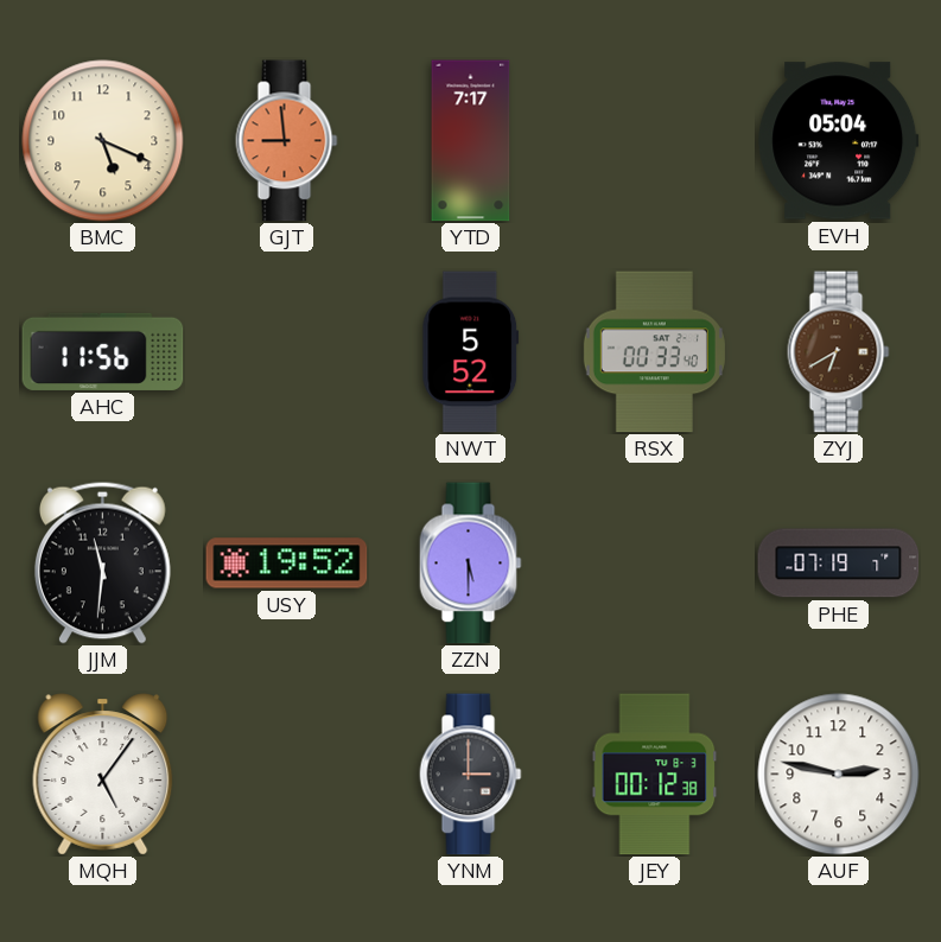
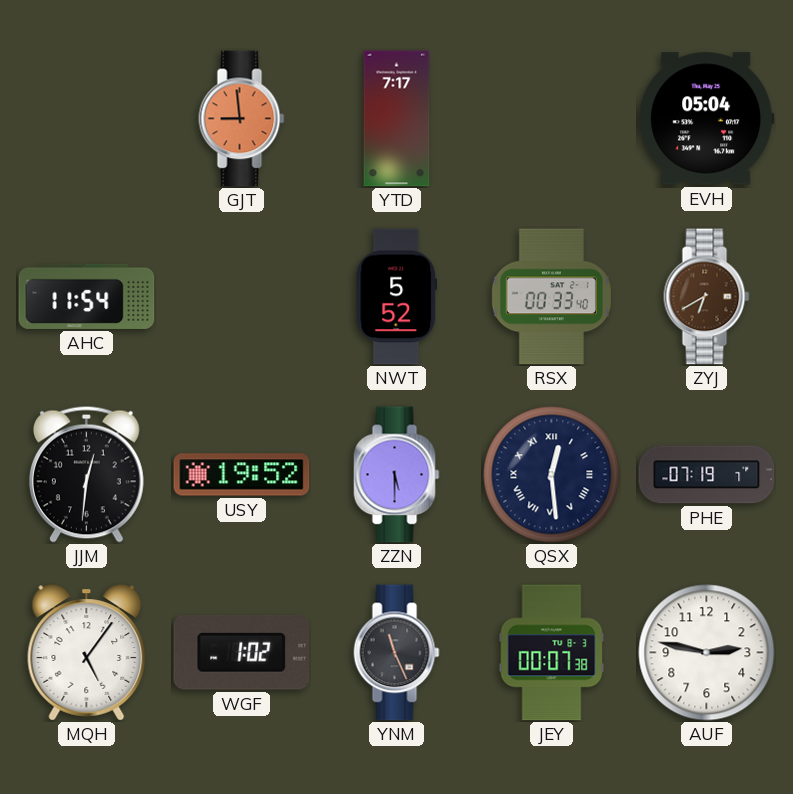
BMC: 5:19 -> none (103, 141)
AHC: 11:56 -> 11:54 (87, 296)
JJM: 11:31 -> 12:31 (86, 474)
QSX: none -> 12:29 (552, 475)
WGF: none -> 1:02 (242, 653)
YNM: 3:00 -> 11:26 (397, 653)
JEY: 00:12 -> 00:07 (552, 653)
